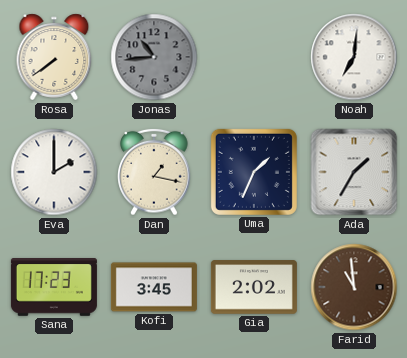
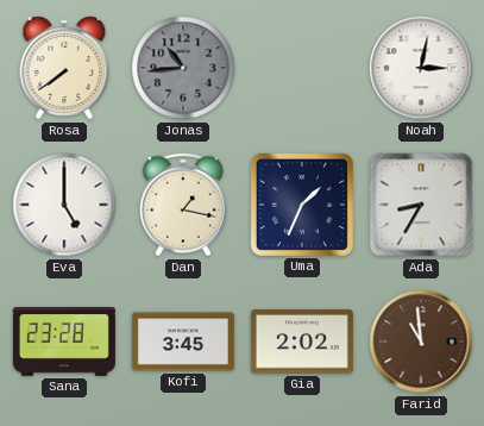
Noah: 7:01 -> 3:02 (421, 68)
Eva: 2:00 -> 5:00 (64, 205)
Ada: 1:35 -> 8:35 (421, 205)
Sana: 17:23 -> 23:28 (64, 343)
